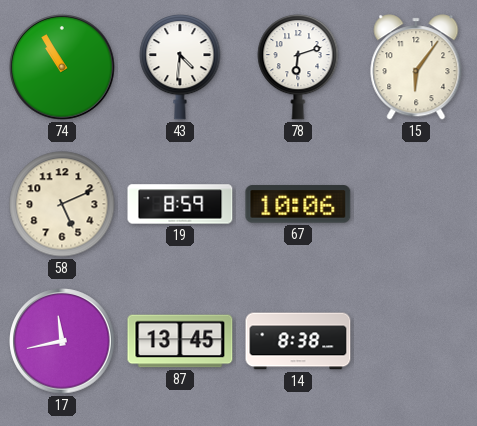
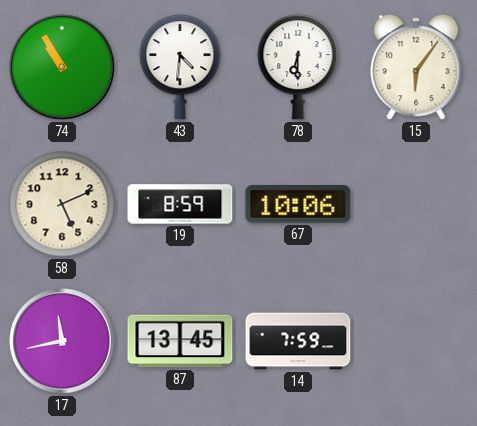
78: 6:12 -> 6:30 (298, 67)
14: 8:38 -> 7:59 (298, 341)
